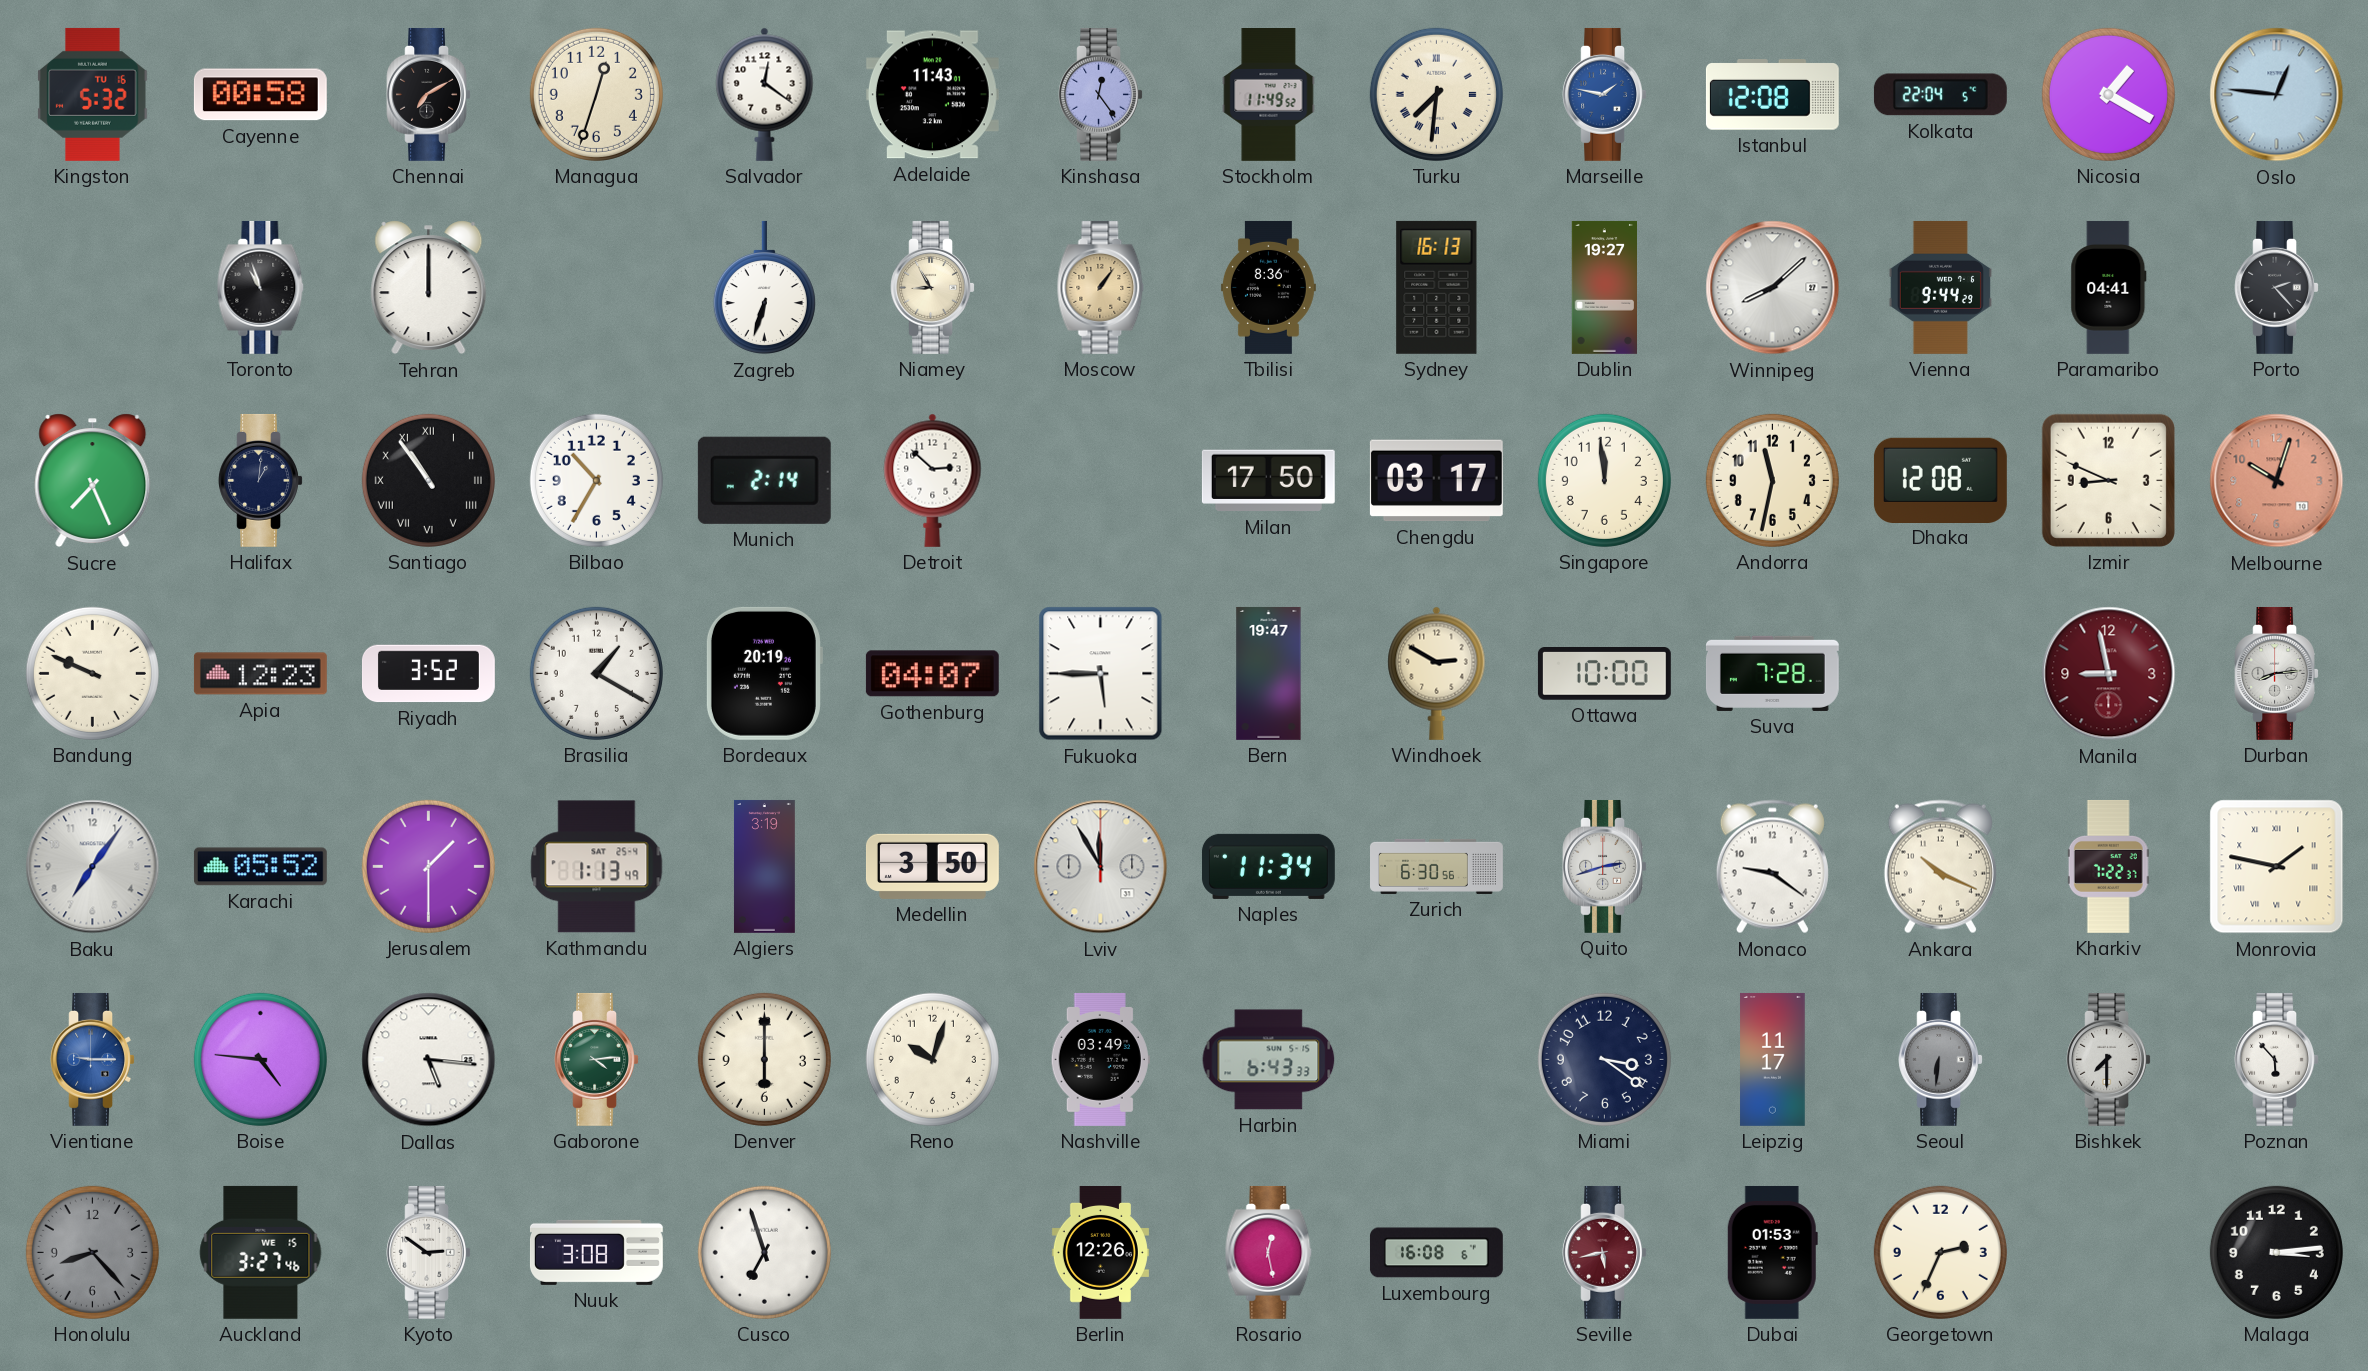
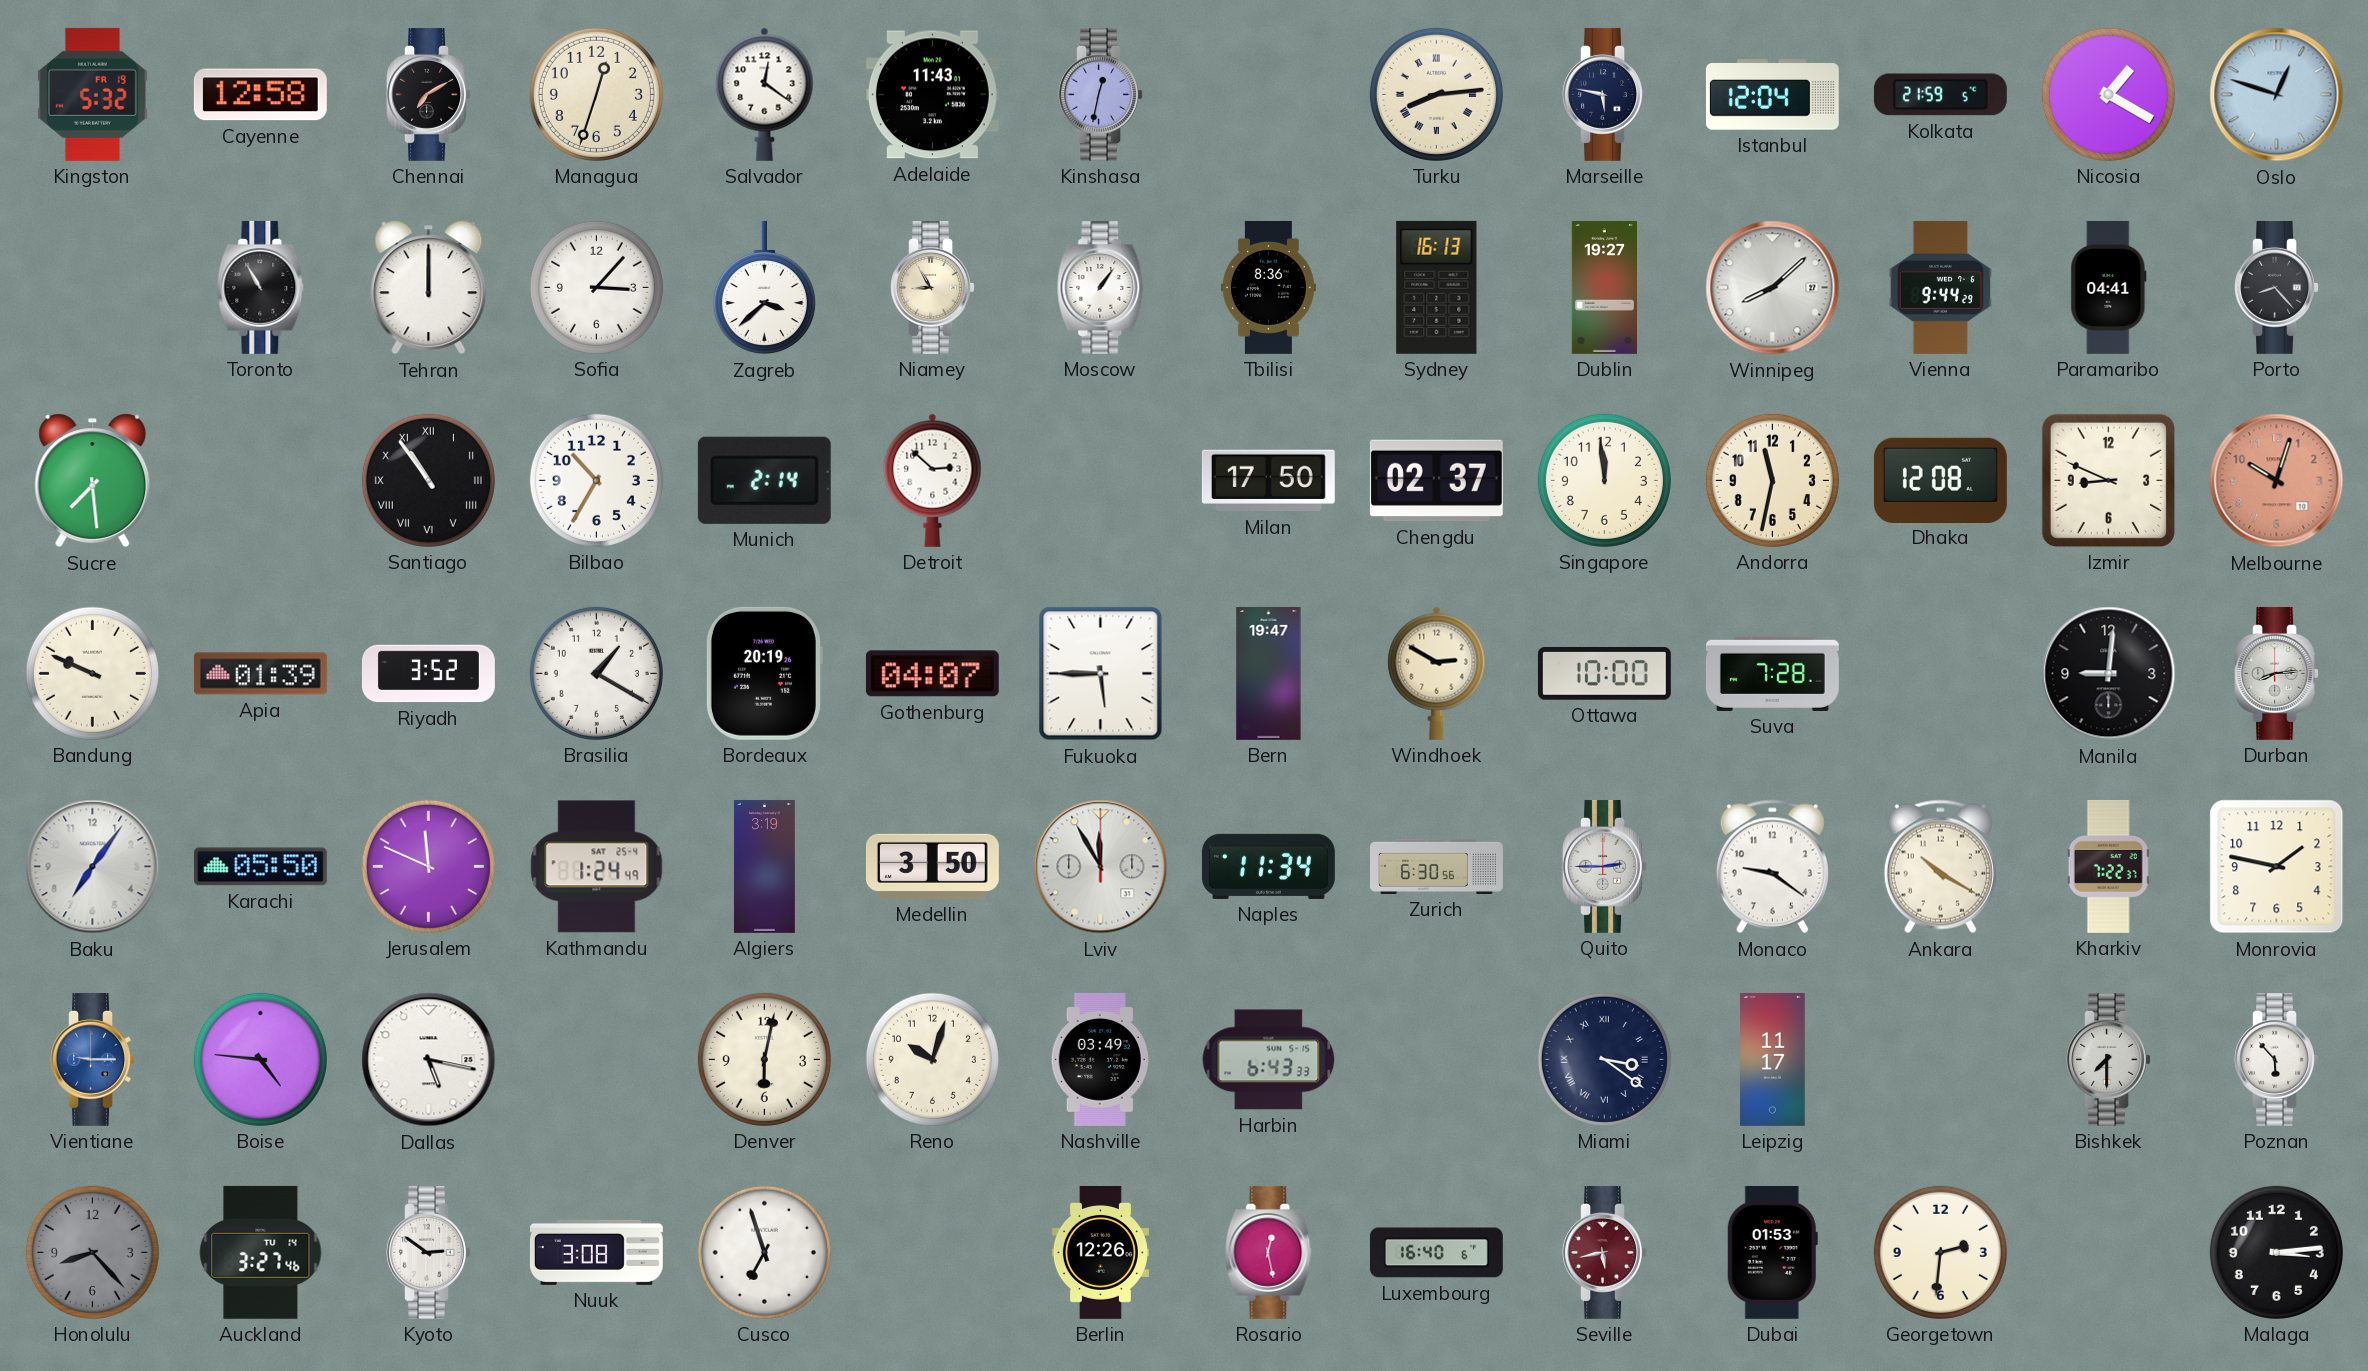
Kingston date: TU 16 -> FR 19 (93, 94)
Cayenne: 00:58 -> 12:58 (260, 95)
Kinshasa: 12:24 -> 12:32 (1100, 94)
Stockholm: 11:49 -> none (1269, 95)
Turku: 7:31 -> 8:14 (1436, 94)
Marseille: 1:47 -> 5:47 (1604, 94)
Marseille dial: blue -> navy (1604, 94)
Istanbul: 12:08 -> 12:04 (1772, 95)
Kolkata: 22:04 -> 21:59 (1940, 95)
Oslo: 12:46 -> 12:48 (2277, 95)
Toronto: 10:57 -> 10:55 (261, 287)
Sofia: none -> 3:07 (596, 287)
Zagreb: 6:33 -> 3:38 (764, 288)
Moscow dial: champagne -> white (1101, 287)
Porto: 2:23 -> 8:23 (2276, 287)
Sucre: 7:26 -> 7:29 (93, 481)
Halifax: 1:01 -> none (260, 480)
Chengdu: 03:17 -> 02:37 (1436, 481)
Apia: 12:23 -> 01:39 (260, 674)
Manila: 8:58 -> 9:01 (2109, 674)
Manila dial: burgundy -> black (2109, 674)
Karachi: 05:52 -> 05:50 (260, 867)
Jerusalem: 1:30 -> 11:49 (428, 866)
Kathmandu: 1:13 -> 1:24 (597, 867)
Quito: 2:42 -> 2:45 (1604, 866)
Ankara: 10:19 -> 10:20 (1940, 867)
Monrovia numerals: Roman -> Arabic (2277, 867)
Dallas: 5:16 -> 5:17 (429, 1060)
Gaborone: 4:14 -> none (596, 1059)
Denver: 6:00 -> 6:02 (764, 1059)
Miami numerals: Arabic -> Roman (1604, 1059)
Seoul: 6:31 -> none (1940, 1059)
Auckland date: WE 15 -> TU 14 (261, 1252)
Luxembourg: 16:08 -> 16:40 (1436, 1253)
Georgetown: 2:34 -> 2:31 (1940, 1252)
